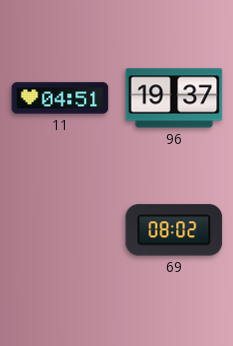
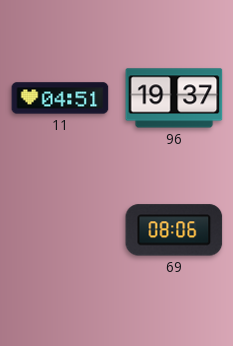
69: 08:02 -> 08:06 (174, 230)
